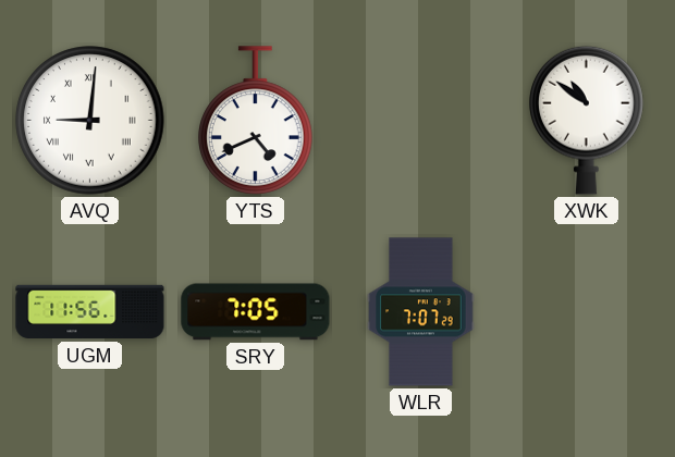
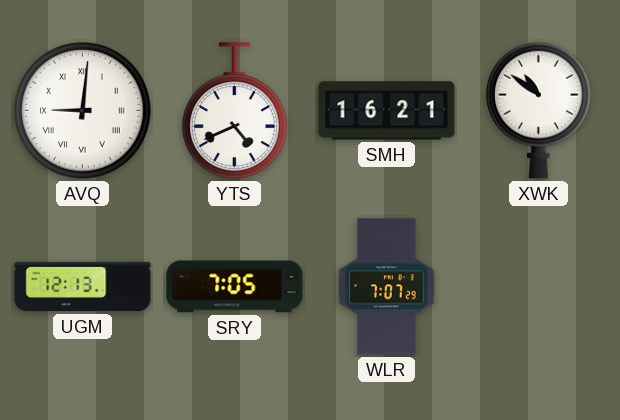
SMH: none -> 16:21 (387, 111)
UGM: 11:56 -> 12:13 (83, 287)
